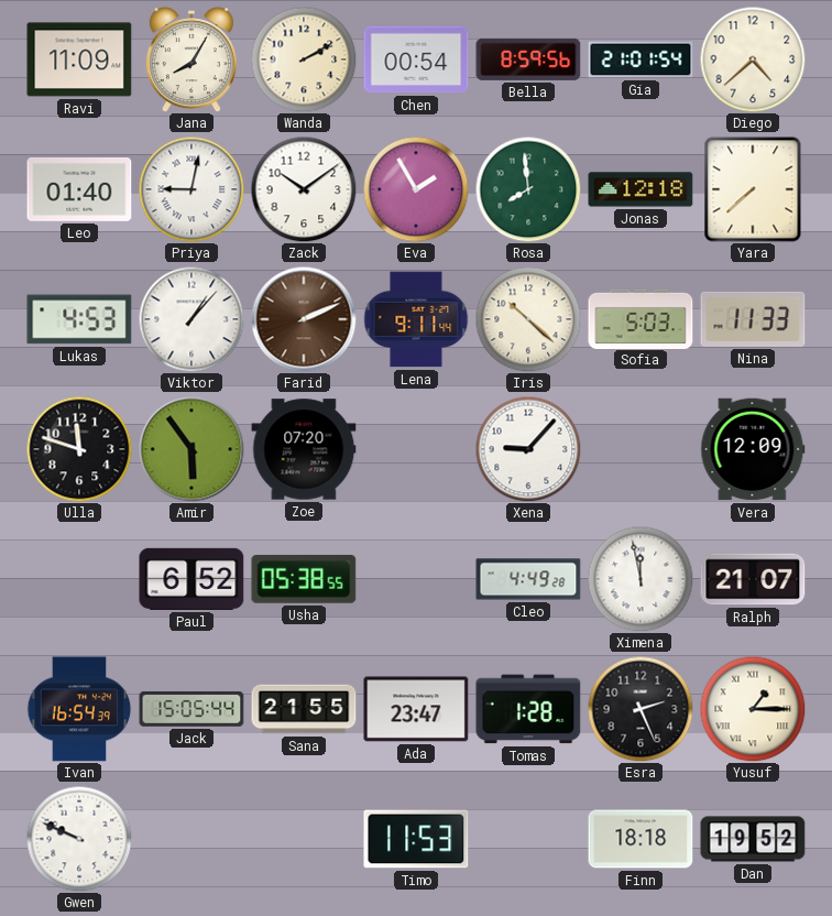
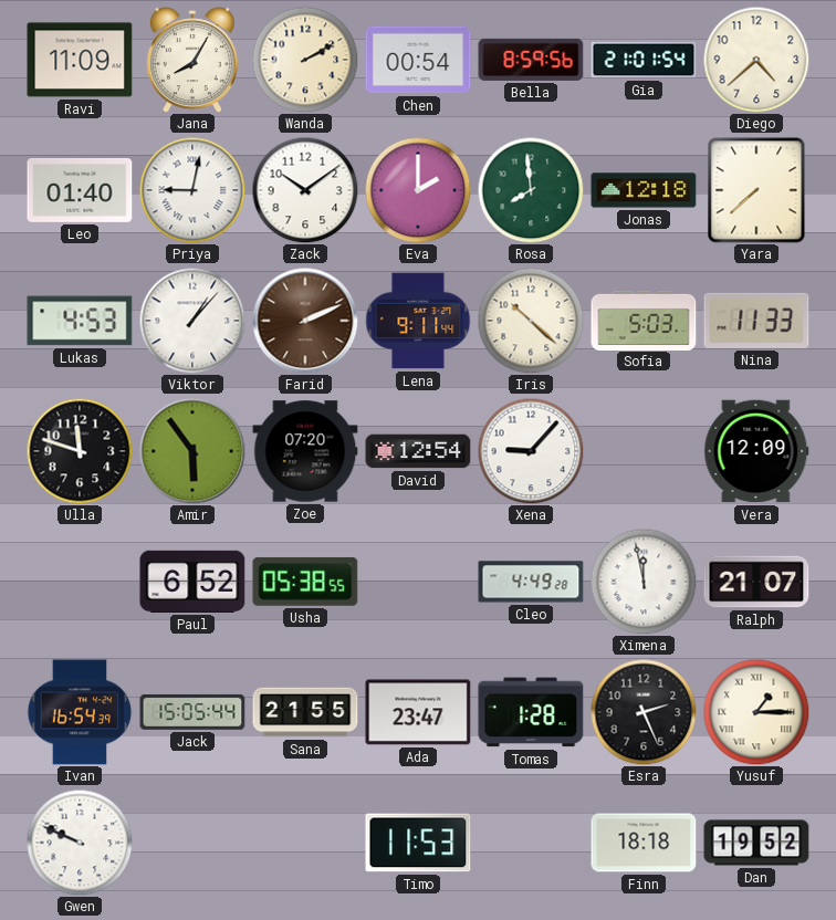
Eva: 1:55 -> 2:00 (418, 190)
David: none -> 12:54 (418, 451)
